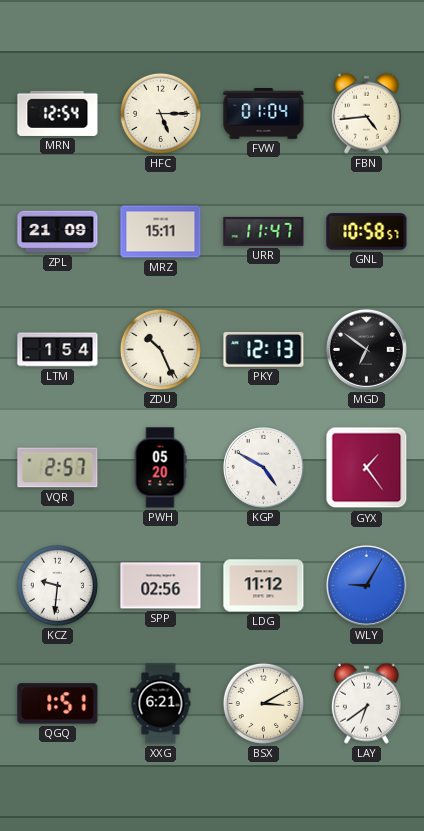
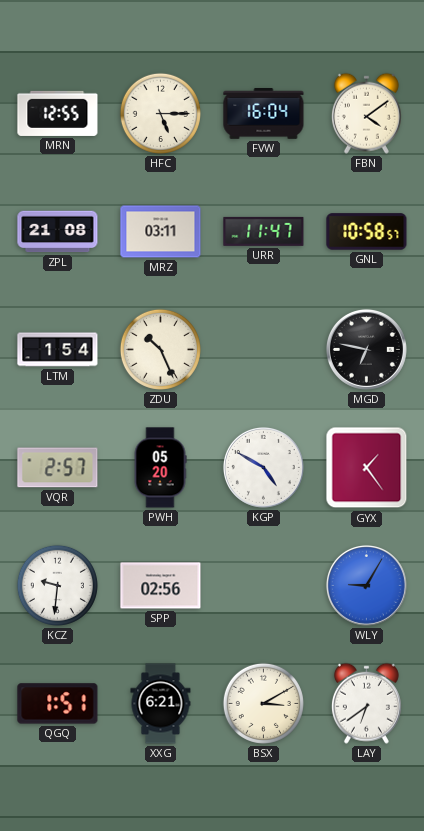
MRN: 12:54 -> 12:55 (58, 113)
FVW: 01:04 -> 16:04 (264, 114)
FBN: 4:44 -> 4:09 (366, 113)
ZPL: 21:09 -> 21:08 (58, 232)
MRZ: 15:11 -> 03:11 (161, 232)
PKY: 12:13 -> none (264, 350)
MGD: 6:51 -> 6:47 (366, 349)
LDG: 11:12 -> none (264, 586)
